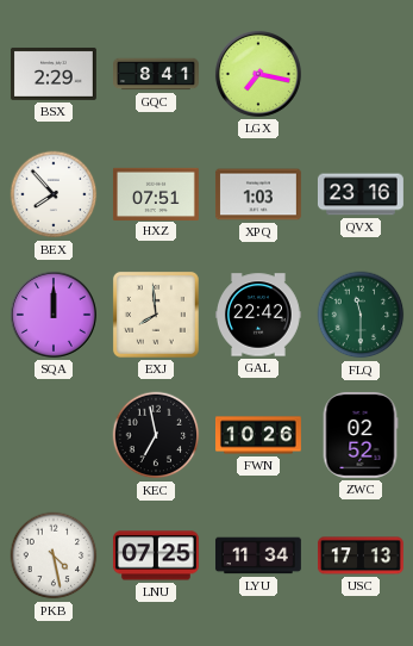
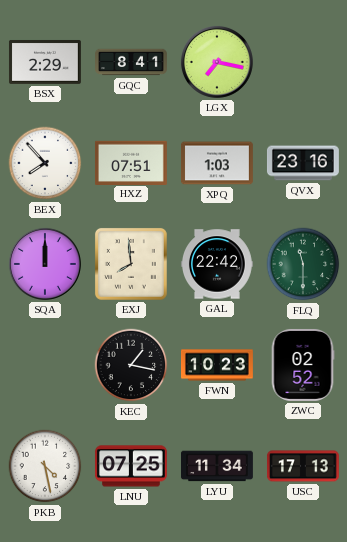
KEC: 6:58 -> 1:17 (131, 365)
FWN: 10:26 -> 10:23 (218, 365)
